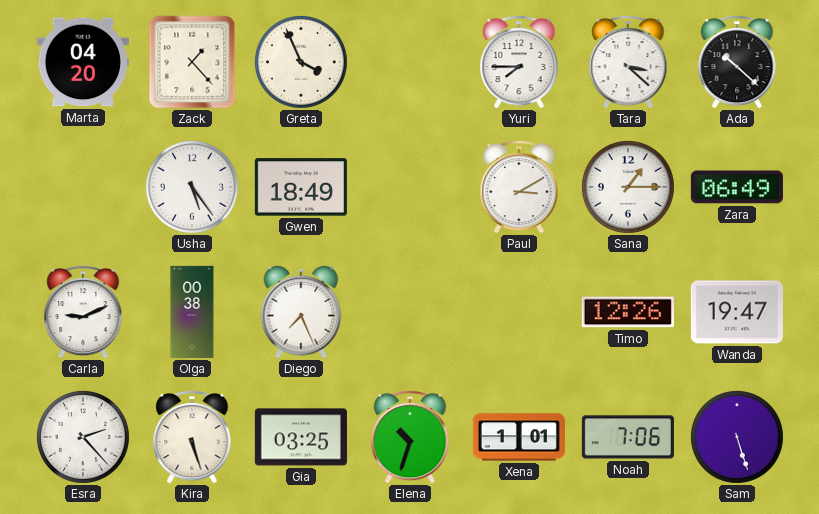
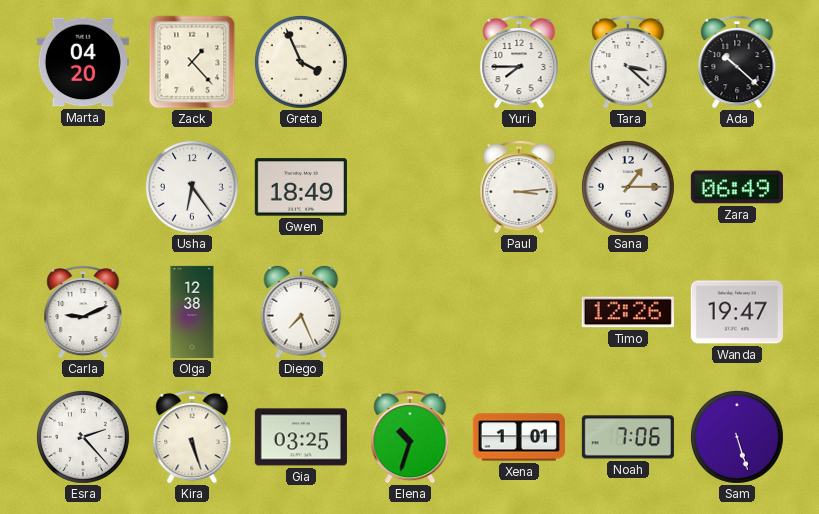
Usha: 5:24 -> 6:24 (192, 187)
Paul: 3:10 -> 3:14 (519, 187)
Olga: 00:38 -> 12:38 (192, 312)
